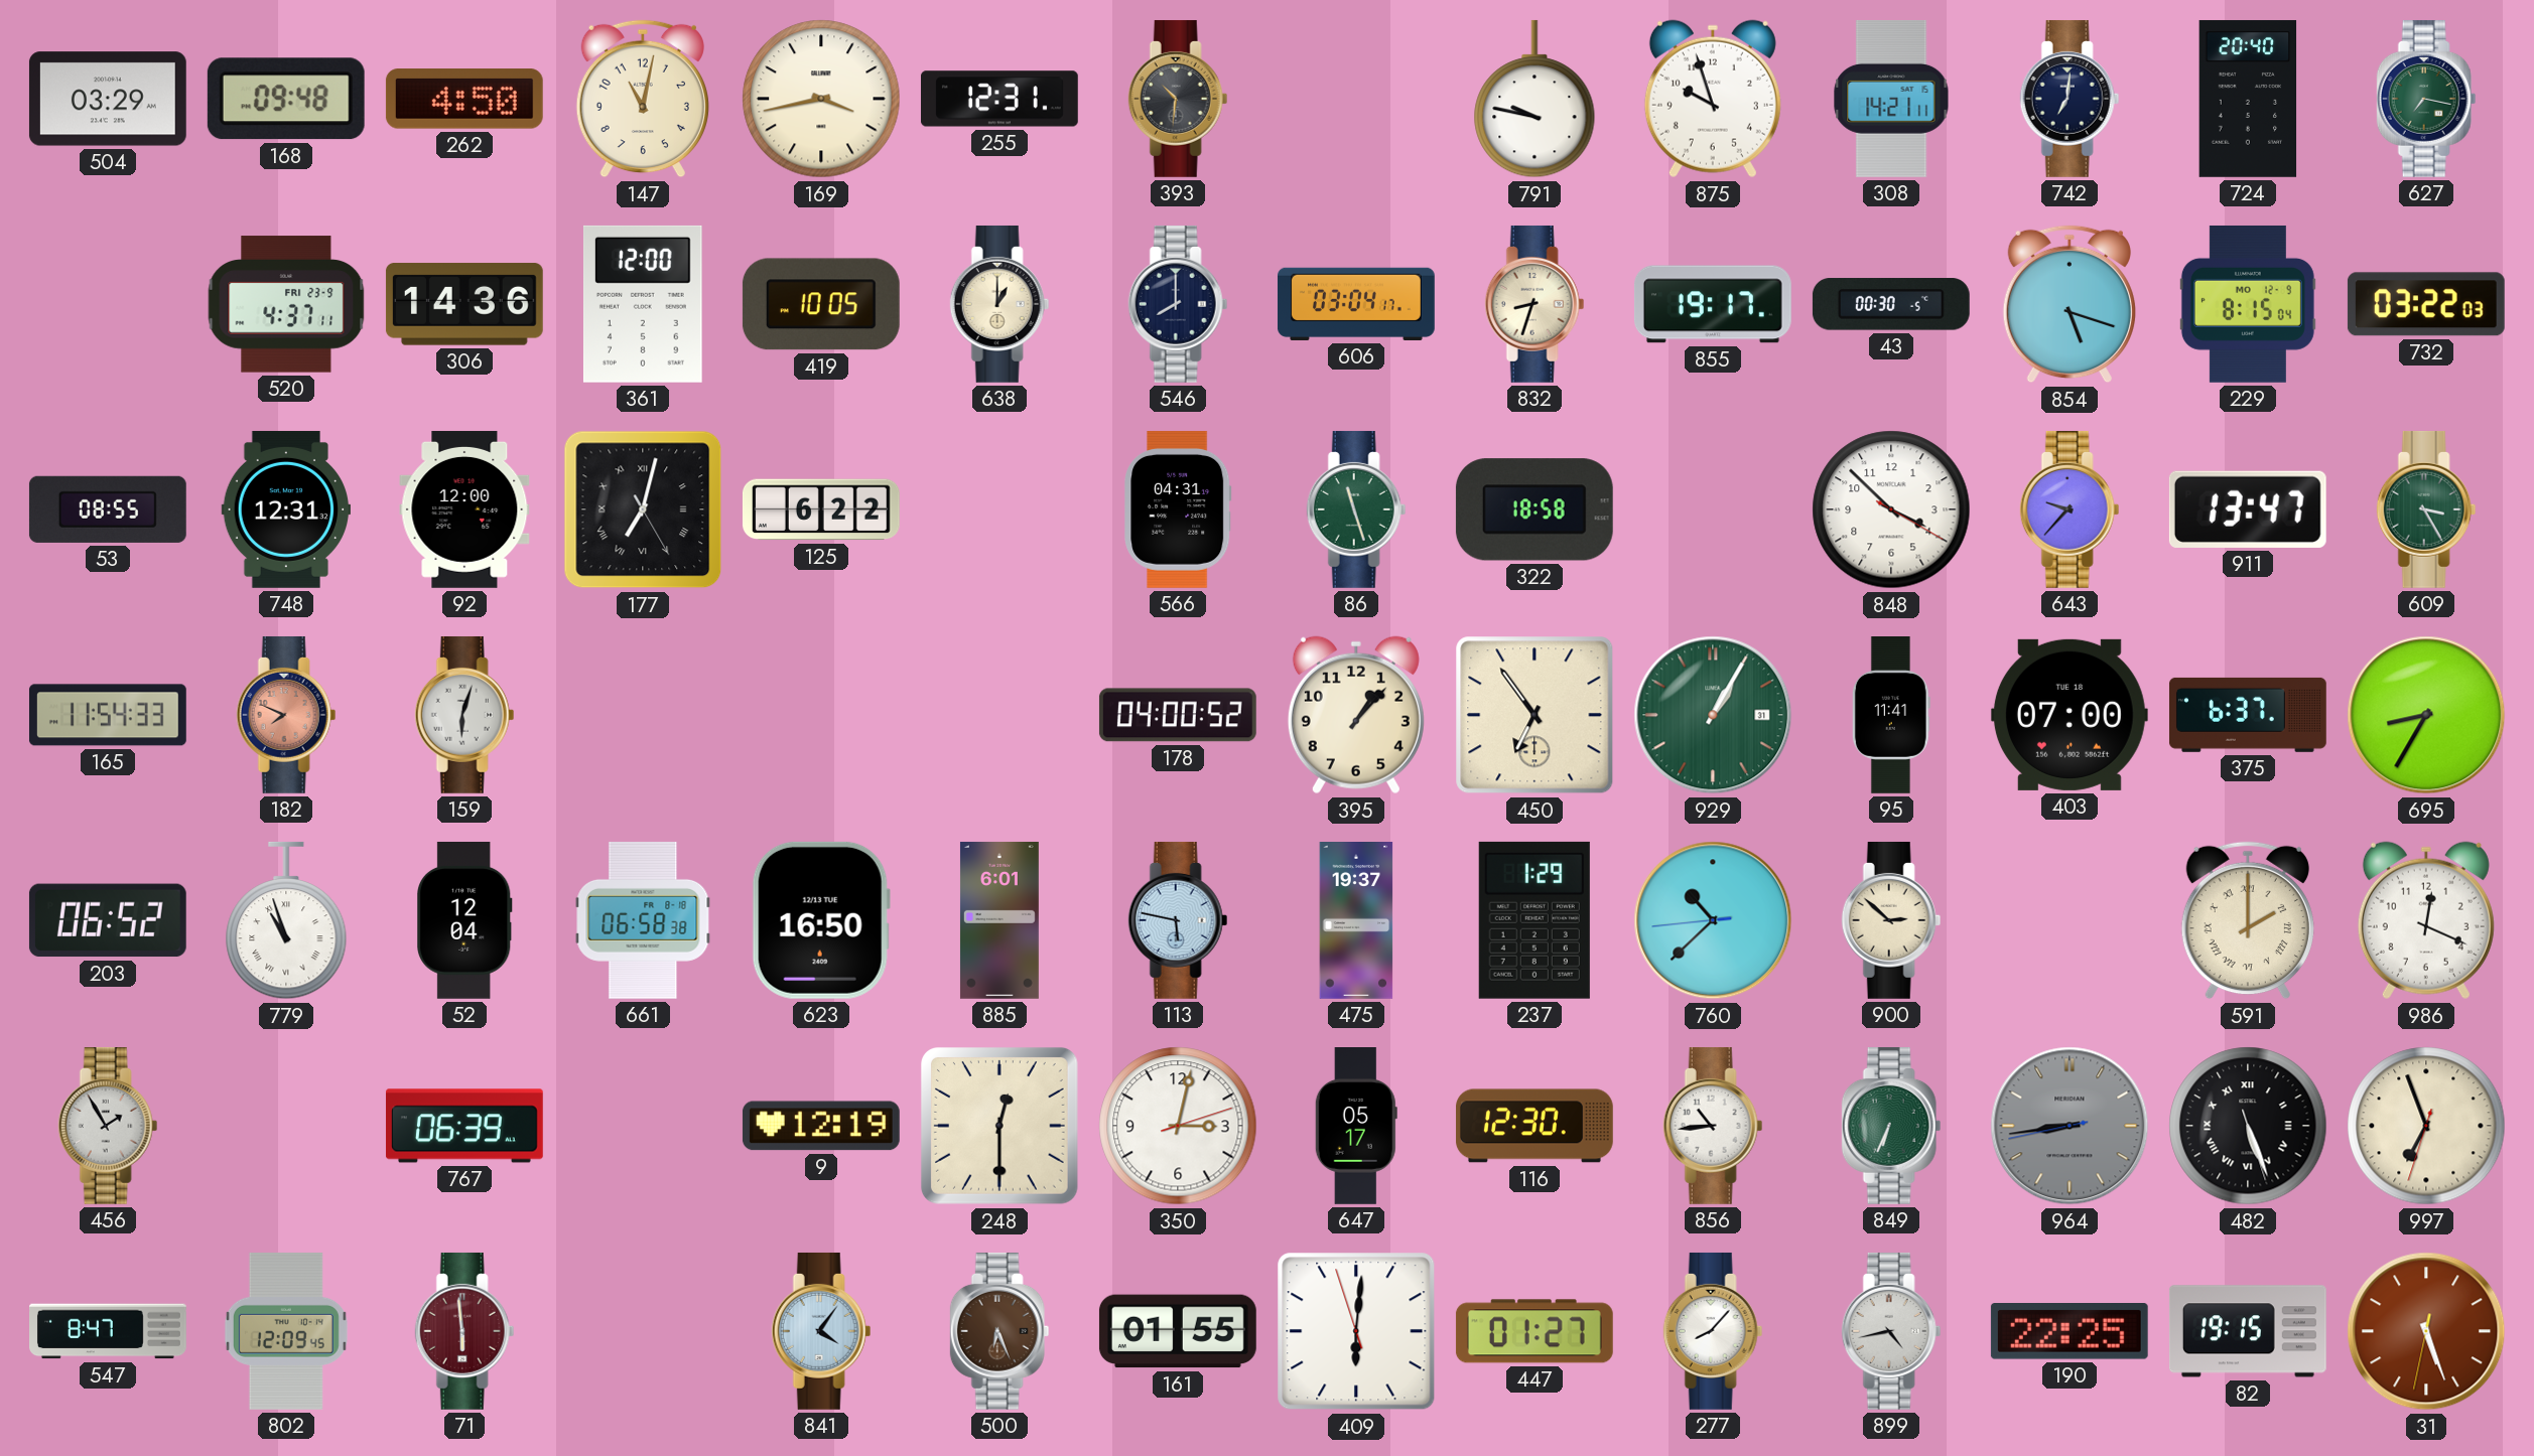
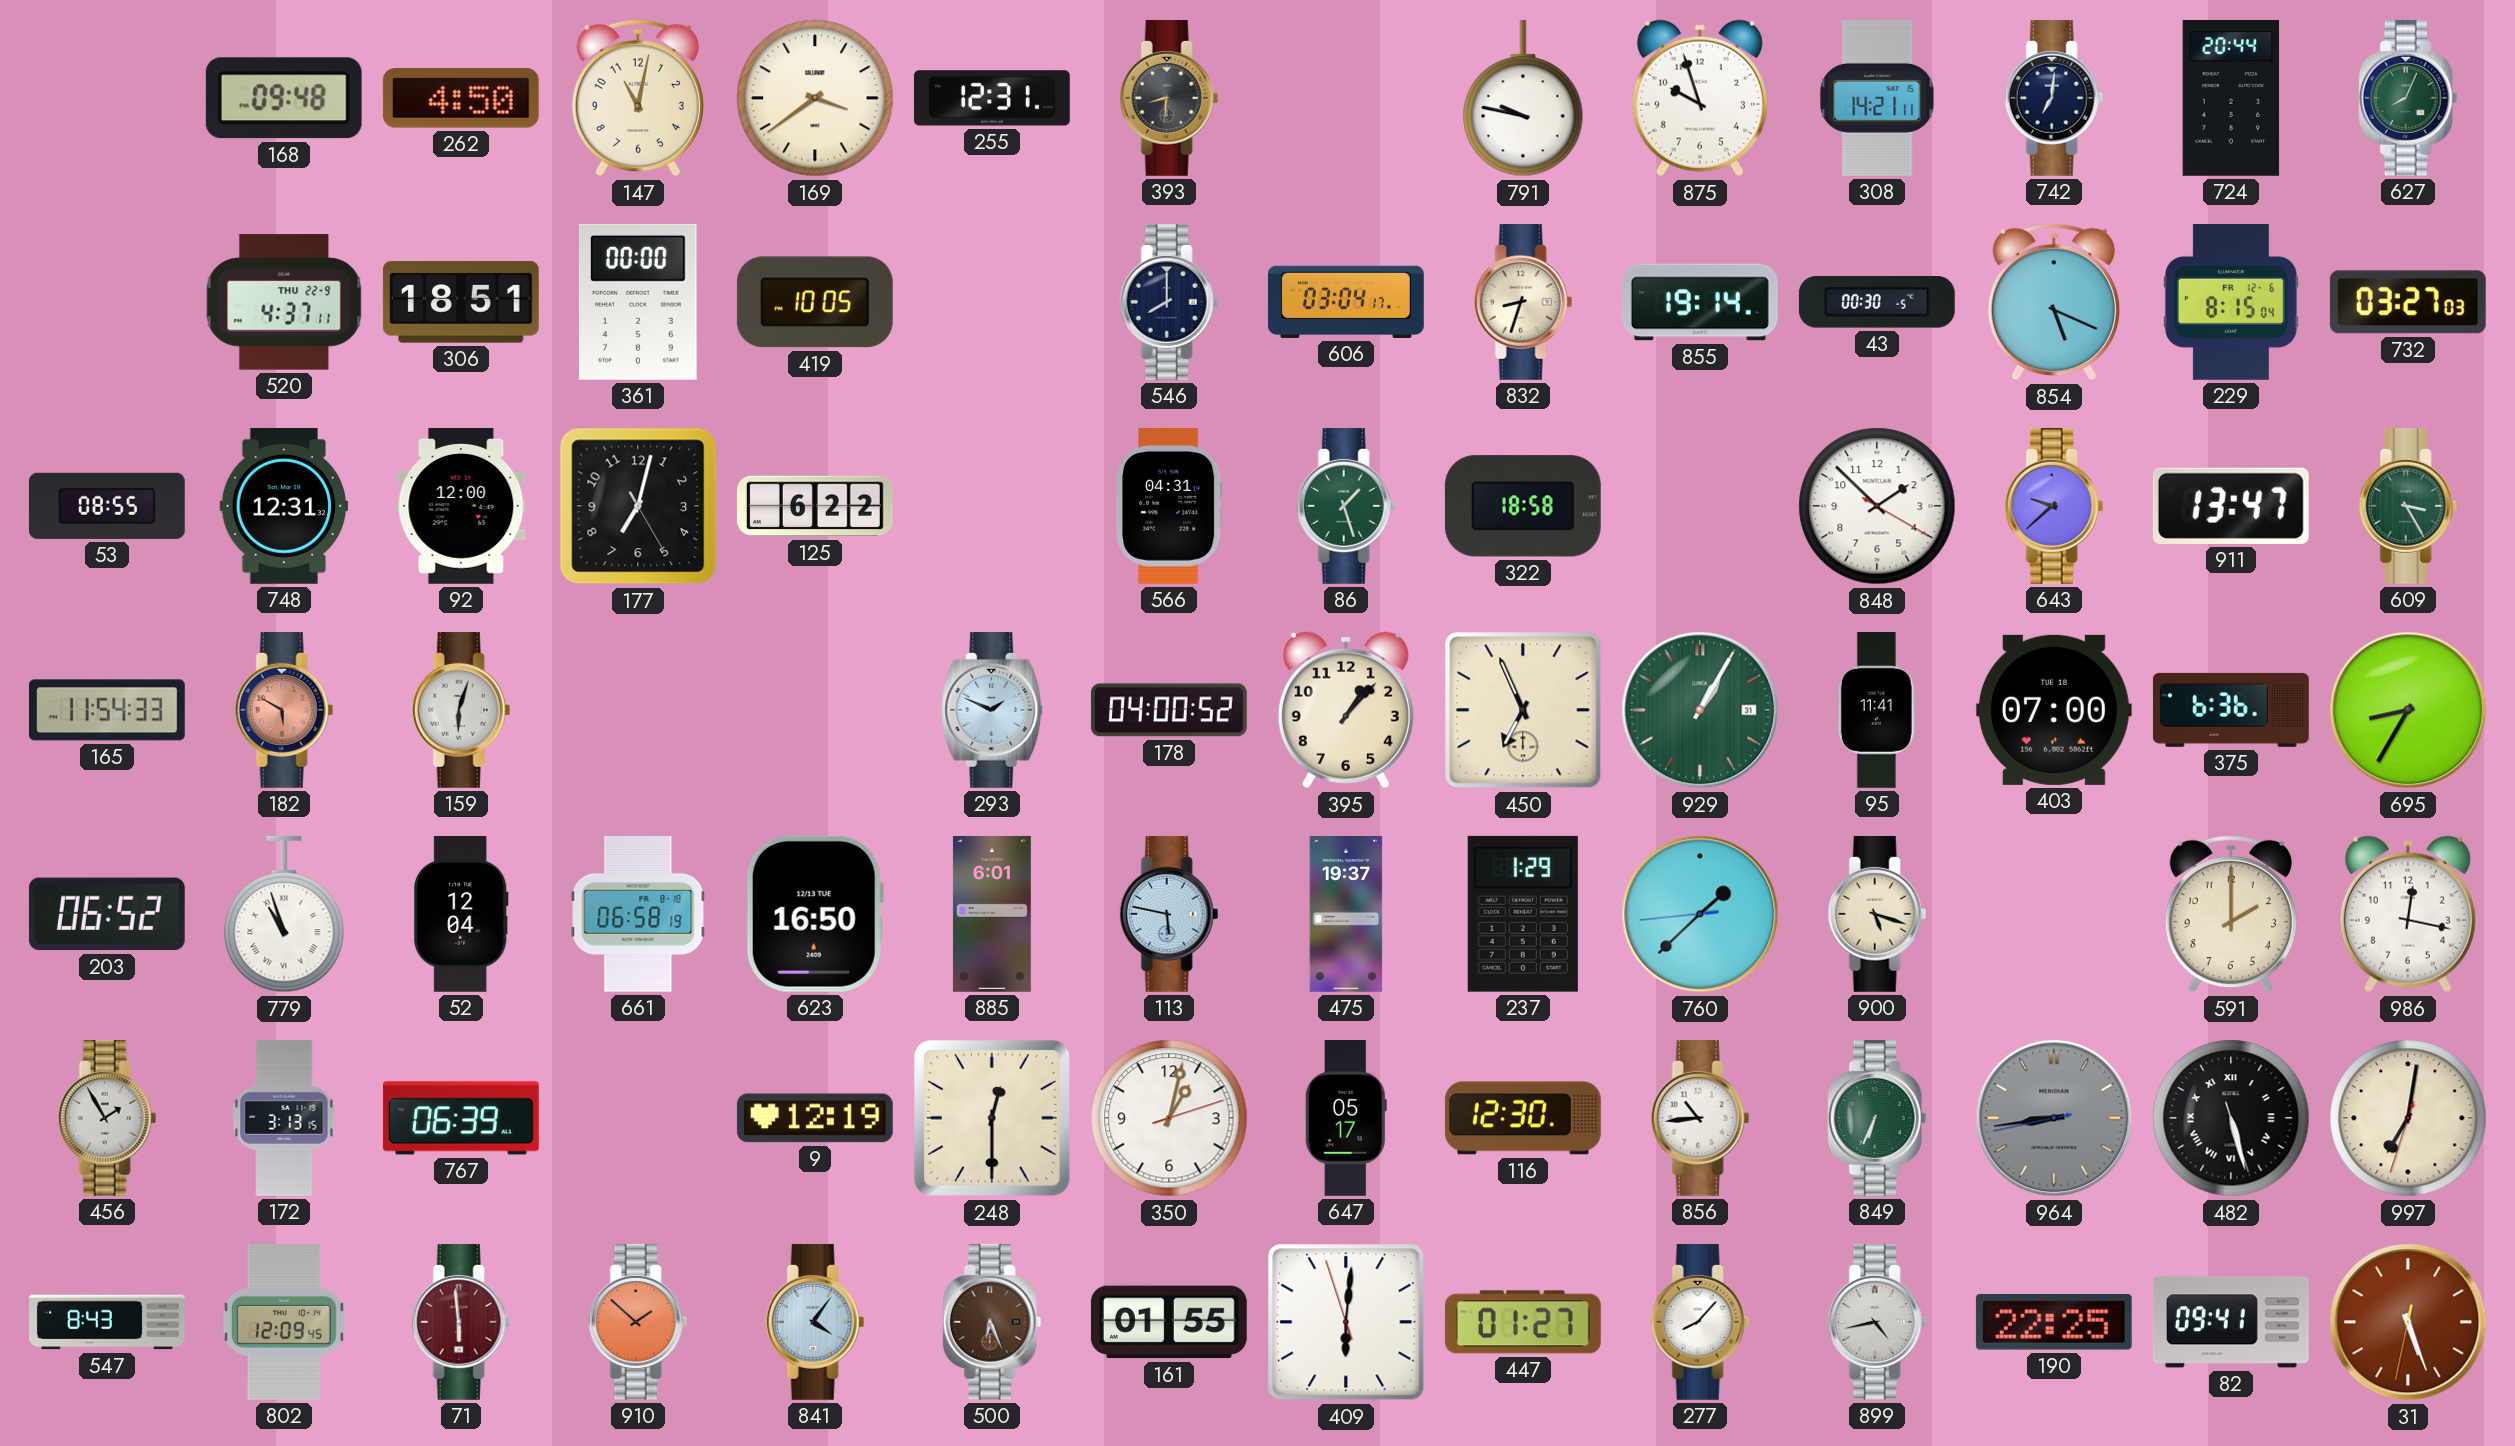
504: 03:29 -> none (108, 99)
169: 3:43 -> 3:39 (815, 98)
393: 10:31 -> 8:31 (1169, 98)
724: 20:40 -> 20:44 (2231, 98)
627: 7:17 -> 8:04 (2408, 98)
520 date: FRI 23-9 -> THU 22-9 (284, 302)
306: 14:36 -> 18:51 (461, 302)
361: 12:00 -> 00:00 (638, 302)
638: 1:00 -> none (999, 304)
855: 19:17 -> 19:14 (1700, 302)
854: 5:18 -> 5:19 (2054, 302)
229 date: MO 12-9 -> FR 12-6 (2231, 302)
732: 03:22 -> 03:27 (2408, 302)
177 numerals: Roman -> Arabic (638, 506)
86: 11:27 -> 1:27 (1346, 506)
848: 3:52 -> 1:52 (1877, 506)
643: 9:37 -> 9:38 (2054, 506)
182: 7:49 -> 5:50 (284, 710)
293: none -> 1:49 (993, 710)
450: 6:54 -> 6:56 (1523, 710)
375: 6:37 -> 6:36 (2231, 710)
661: 06:58:38 -> 06:58:19 (638, 914)
760: 10:37 -> 1:37 (1700, 914)
900: 2:52 -> 5:18 (1877, 914)
591 numerals: Roman -> Arabic (2231, 914)
986: 12:19 -> 12:17 (2408, 914)
172: none -> 3:13 (284, 1118)
350: 3:02 -> 1:02 (1169, 1118)
482: 5:26 -> 5:27 (2231, 1118)
997: 6:56 -> 7:01 (2408, 1118)
547: 8:47 -> 8:43 (108, 1322)
910: none -> 1:52 (638, 1322)
82: 19:15 -> 09:41 (2231, 1322)
